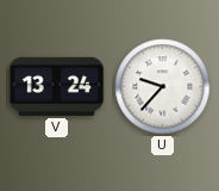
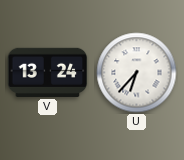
U: 9:37 -> 6:37 (137, 73)
